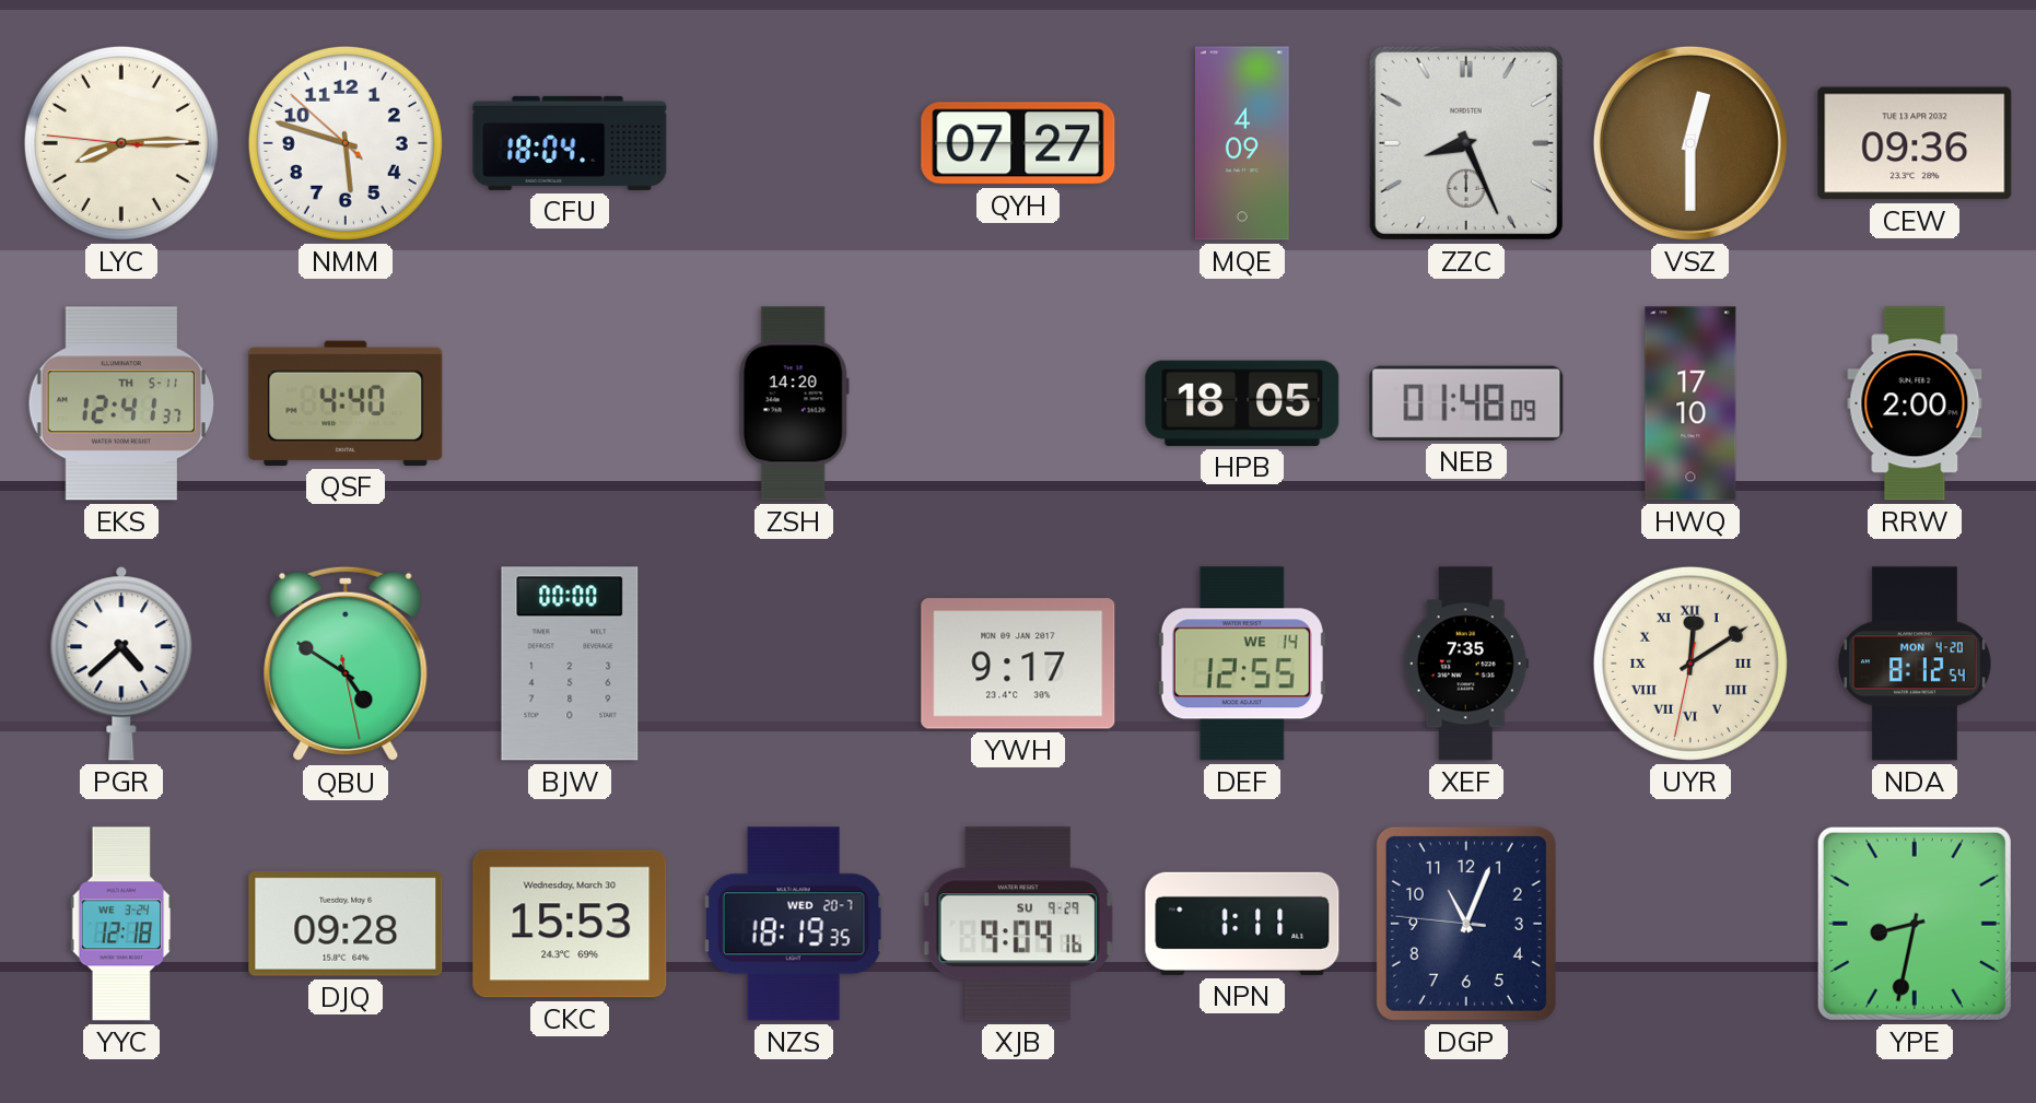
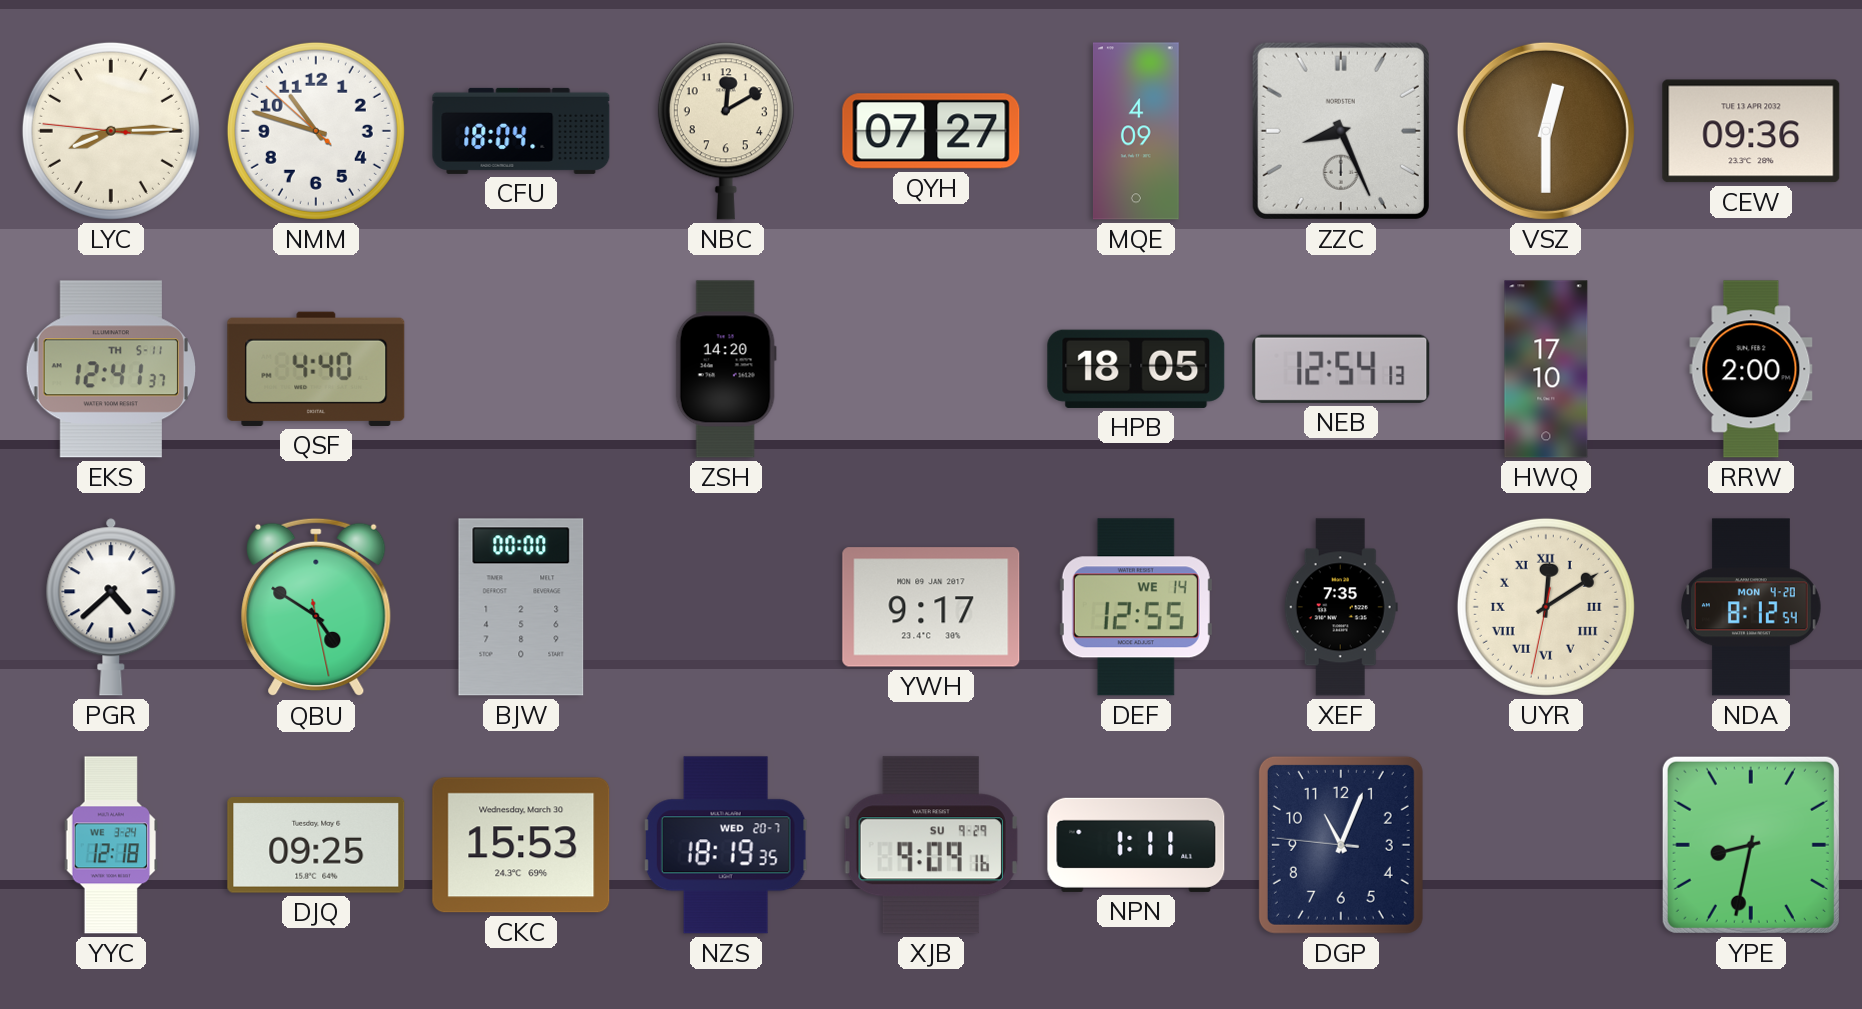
NMM: 5:47 -> 10:47 (316, 131)
NBC: none -> 12:10 (726, 131)
NEB: 01:48 -> 12:54 (1341, 369)
DJQ: 09:28 -> 09:25 (316, 846)
